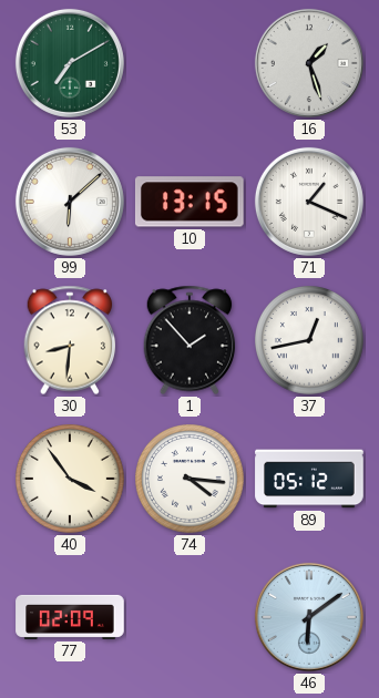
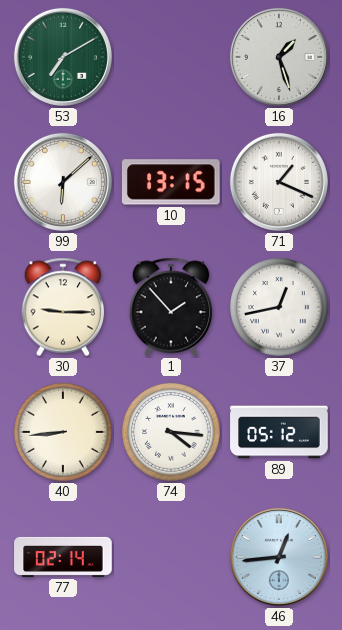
30: 8:31 -> 9:15 (63, 307)
40: 3:54 -> 8:44 (64, 433)
77: 02:09 -> 02:14 (63, 557)
46: 6:09 -> 12:44 (279, 557)
